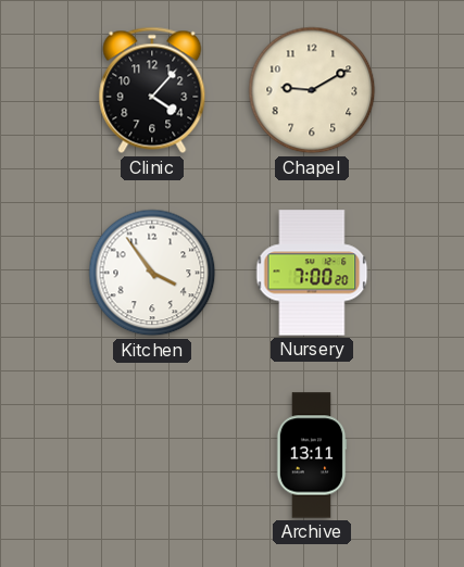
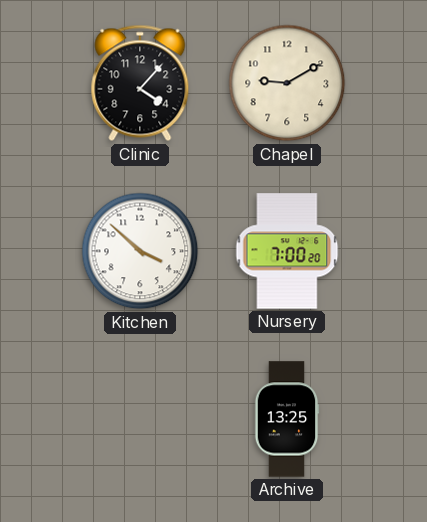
Kitchen: 3:54 -> 3:52 (140, 251)
Archive: 13:11 -> 13:25 (287, 419)
